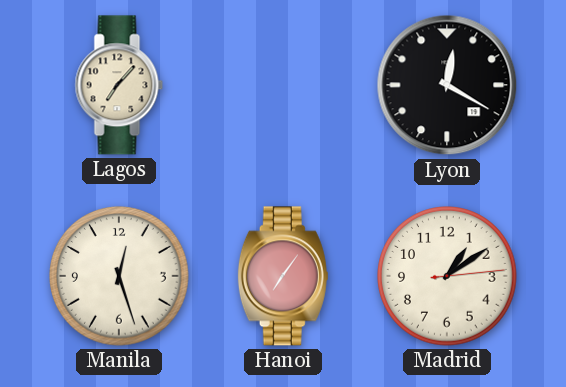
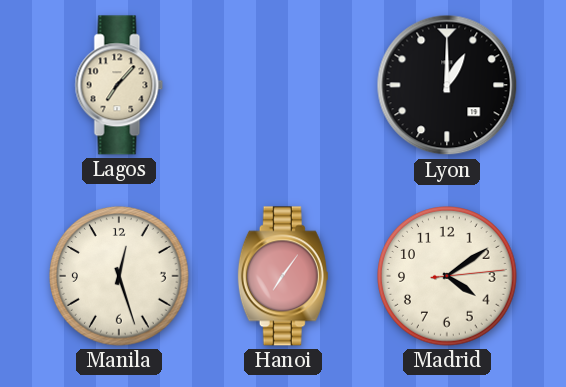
Lyon: 12:20 -> 1:00 (447, 85)
Madrid: 1:09 -> 4:09 (447, 276)
